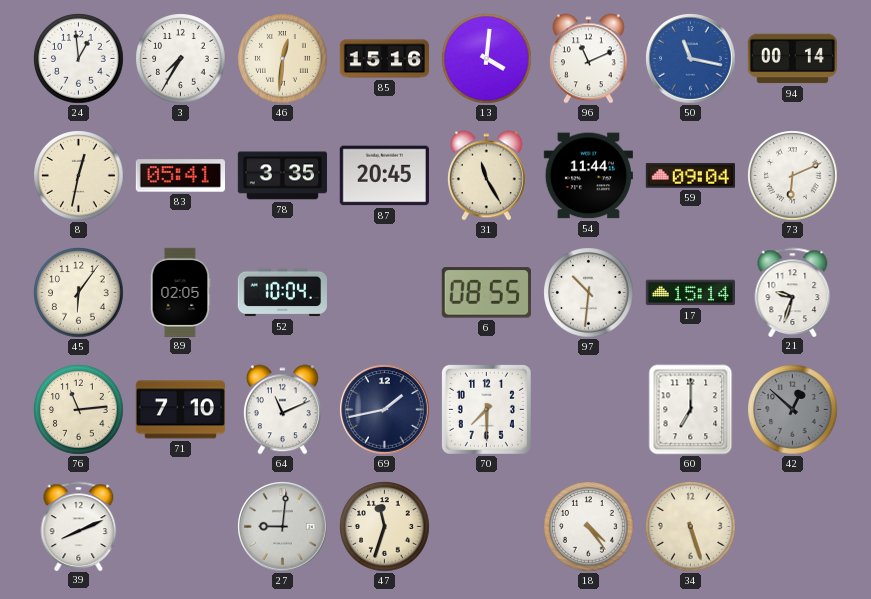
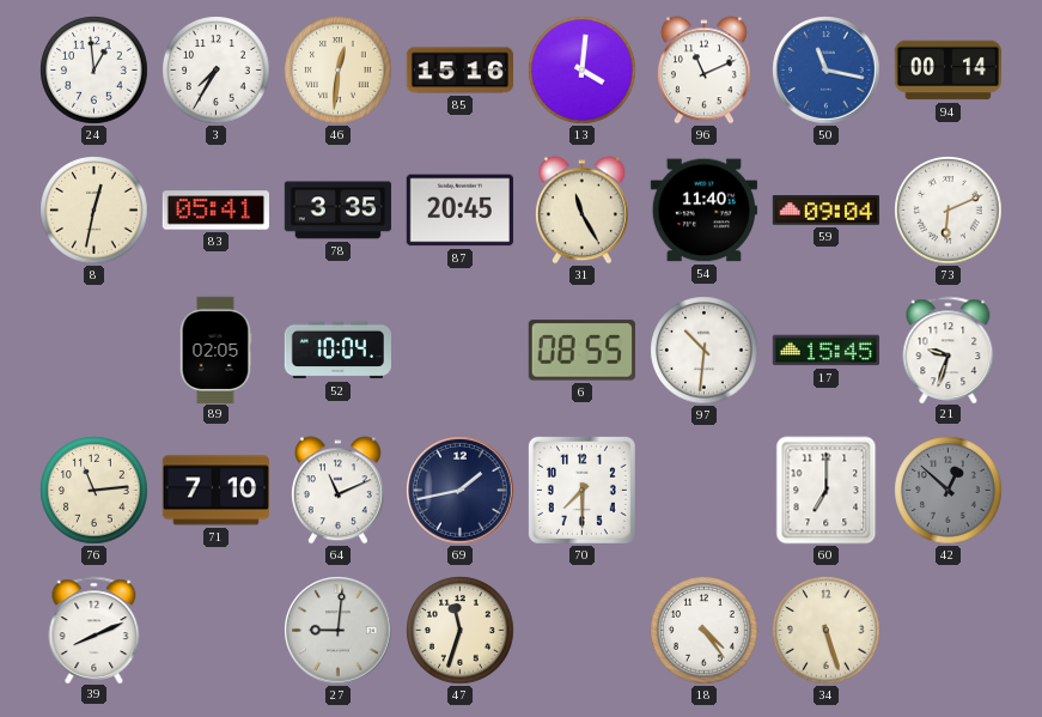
54: 11:44 -> 11:40 (703, 211)
45: 6:06 -> none (79, 293)
17: 15:14 -> 15:45 (825, 351)
